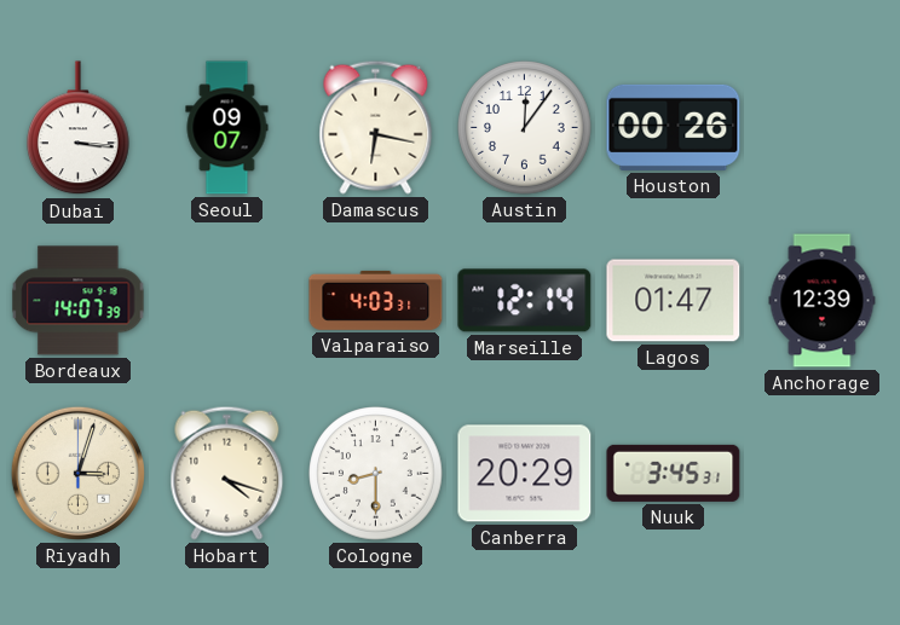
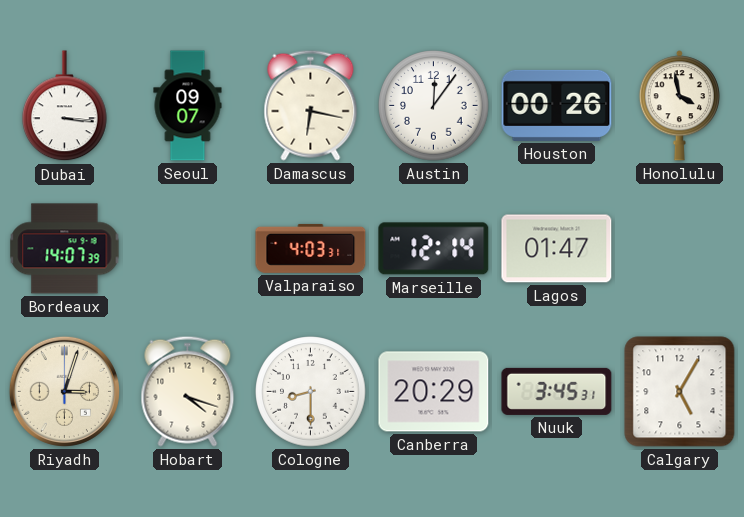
Honolulu: none -> 3:58 (679, 106)
Anchorage: 12:39 -> none (823, 301)
Calgary: none -> 5:05 (680, 392)
